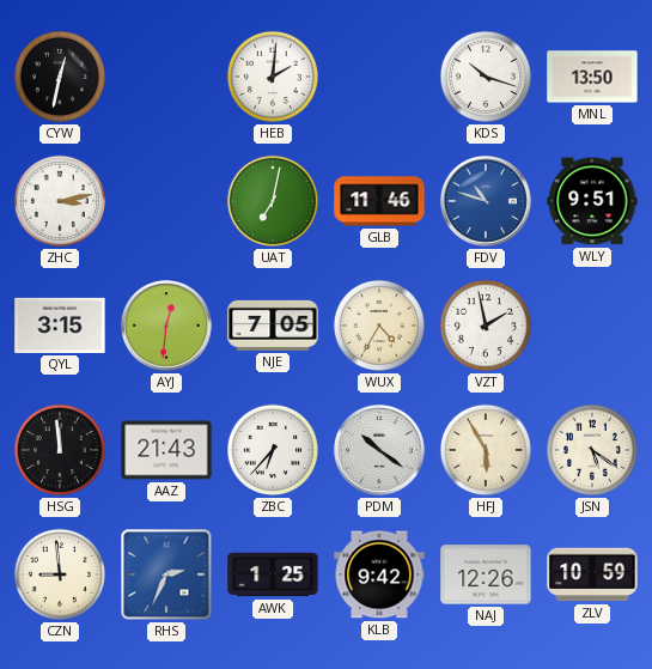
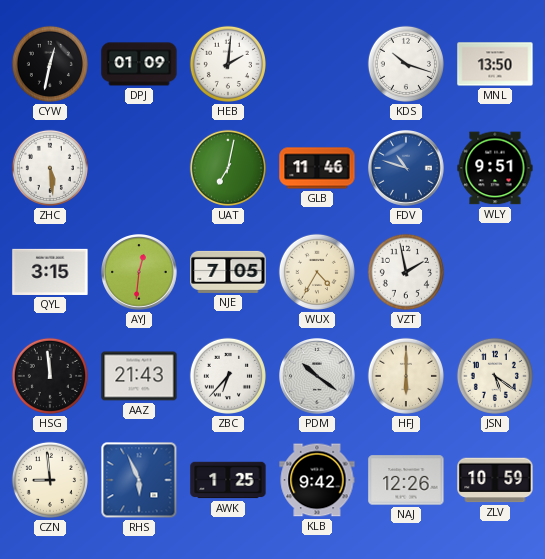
DPJ: none -> 01:09 (139, 64)
ZHC: 3:13 -> 5:29 (50, 168)
HFJ: 5:55 -> 6:00 (406, 376)
RHS: 2:34 -> 5:56 (139, 480)
